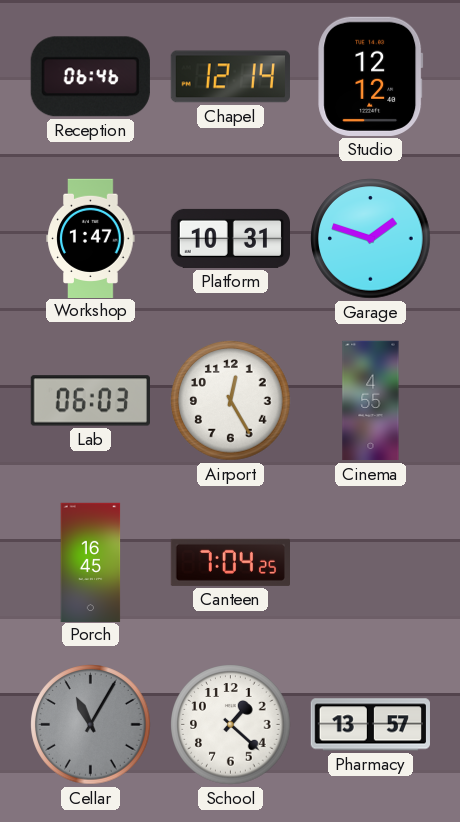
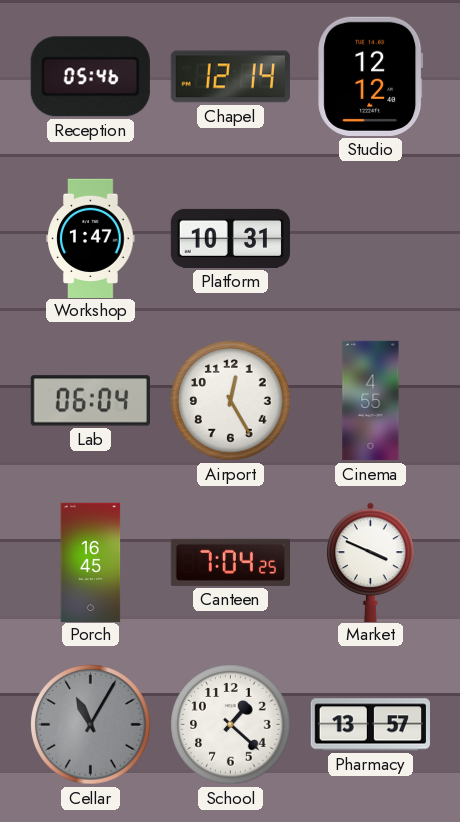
Reception: 06:46 -> 05:46 (90, 77)
Garage: 1:48 -> none (371, 239)
Lab: 06:03 -> 06:04 (90, 401)
Market: none -> 3:49 (371, 562)
